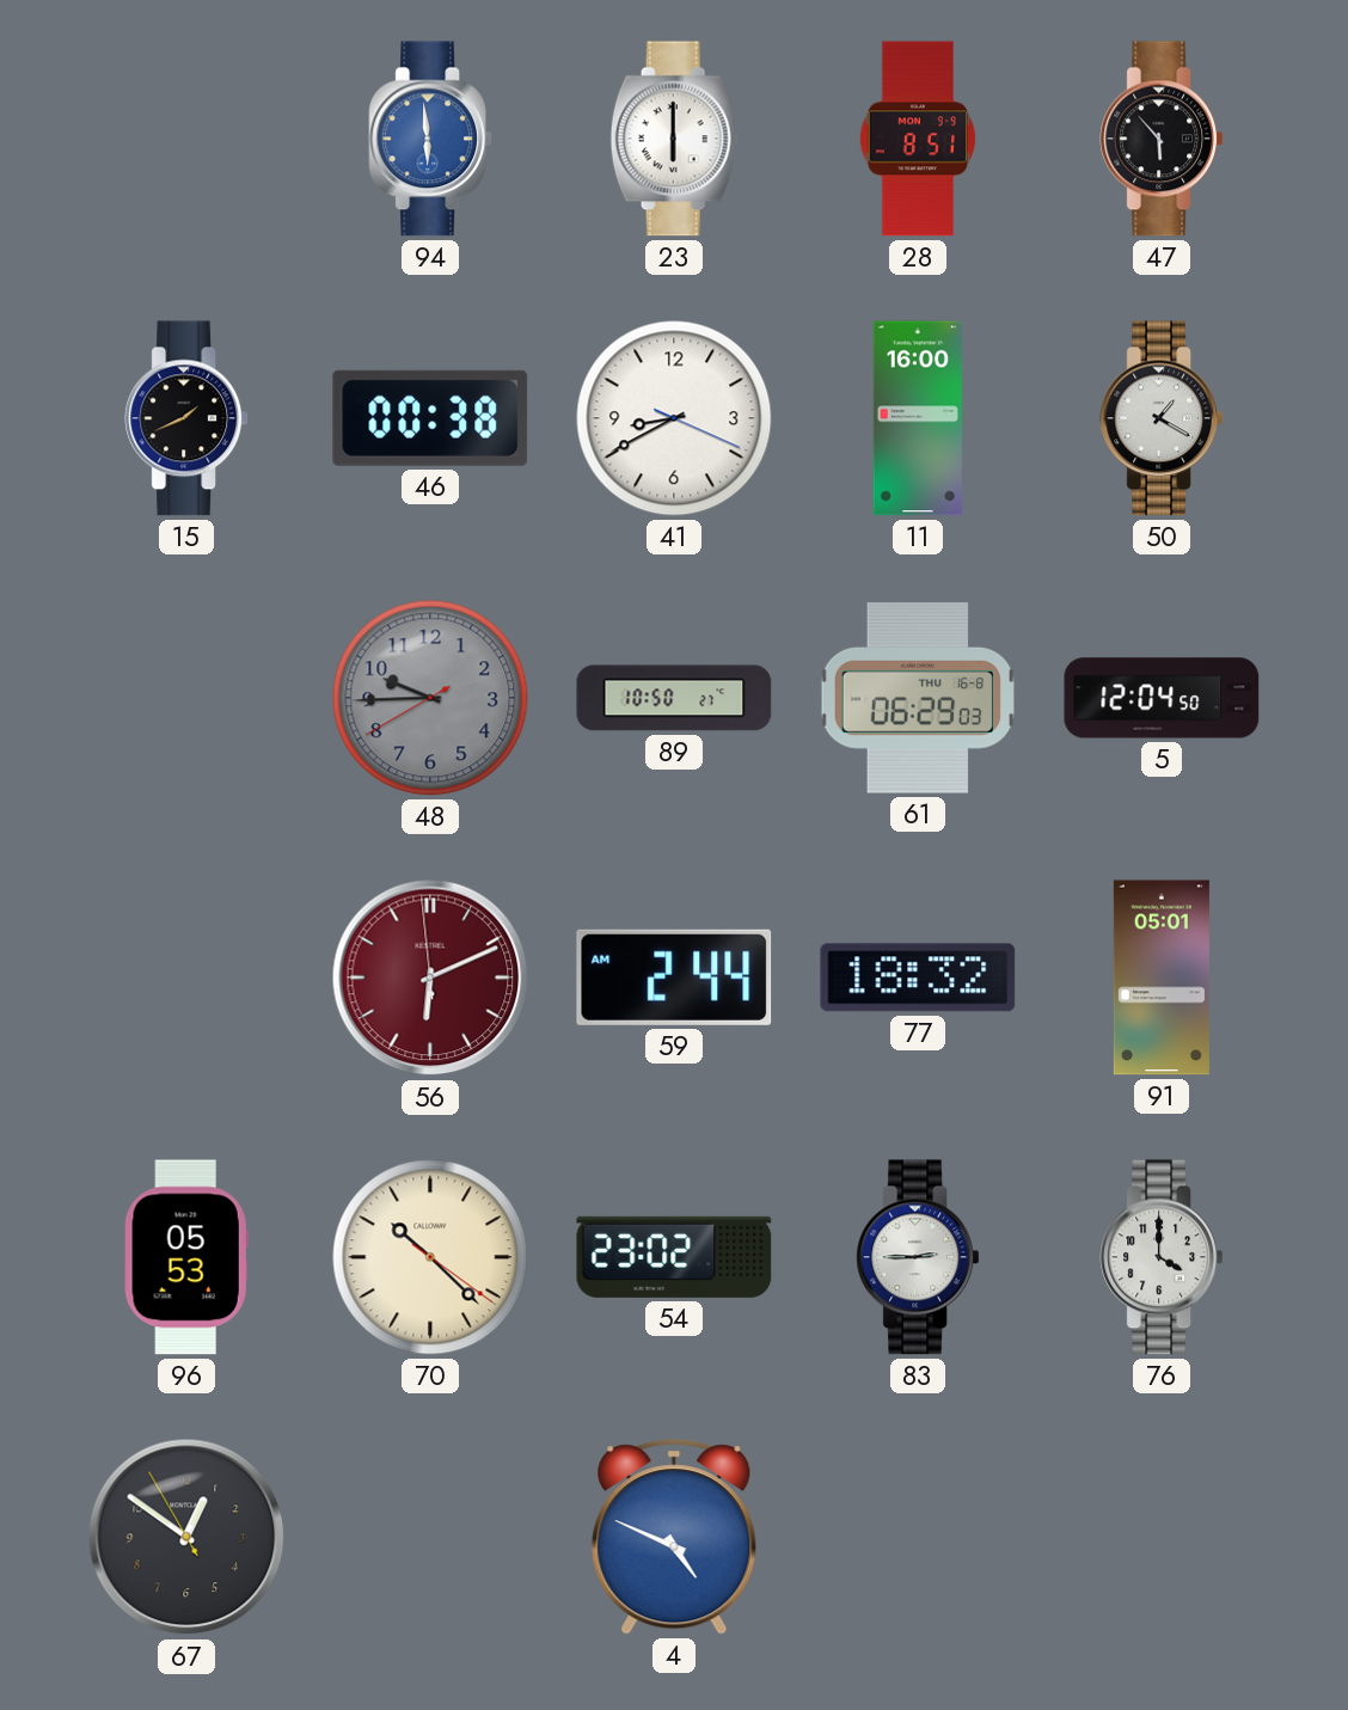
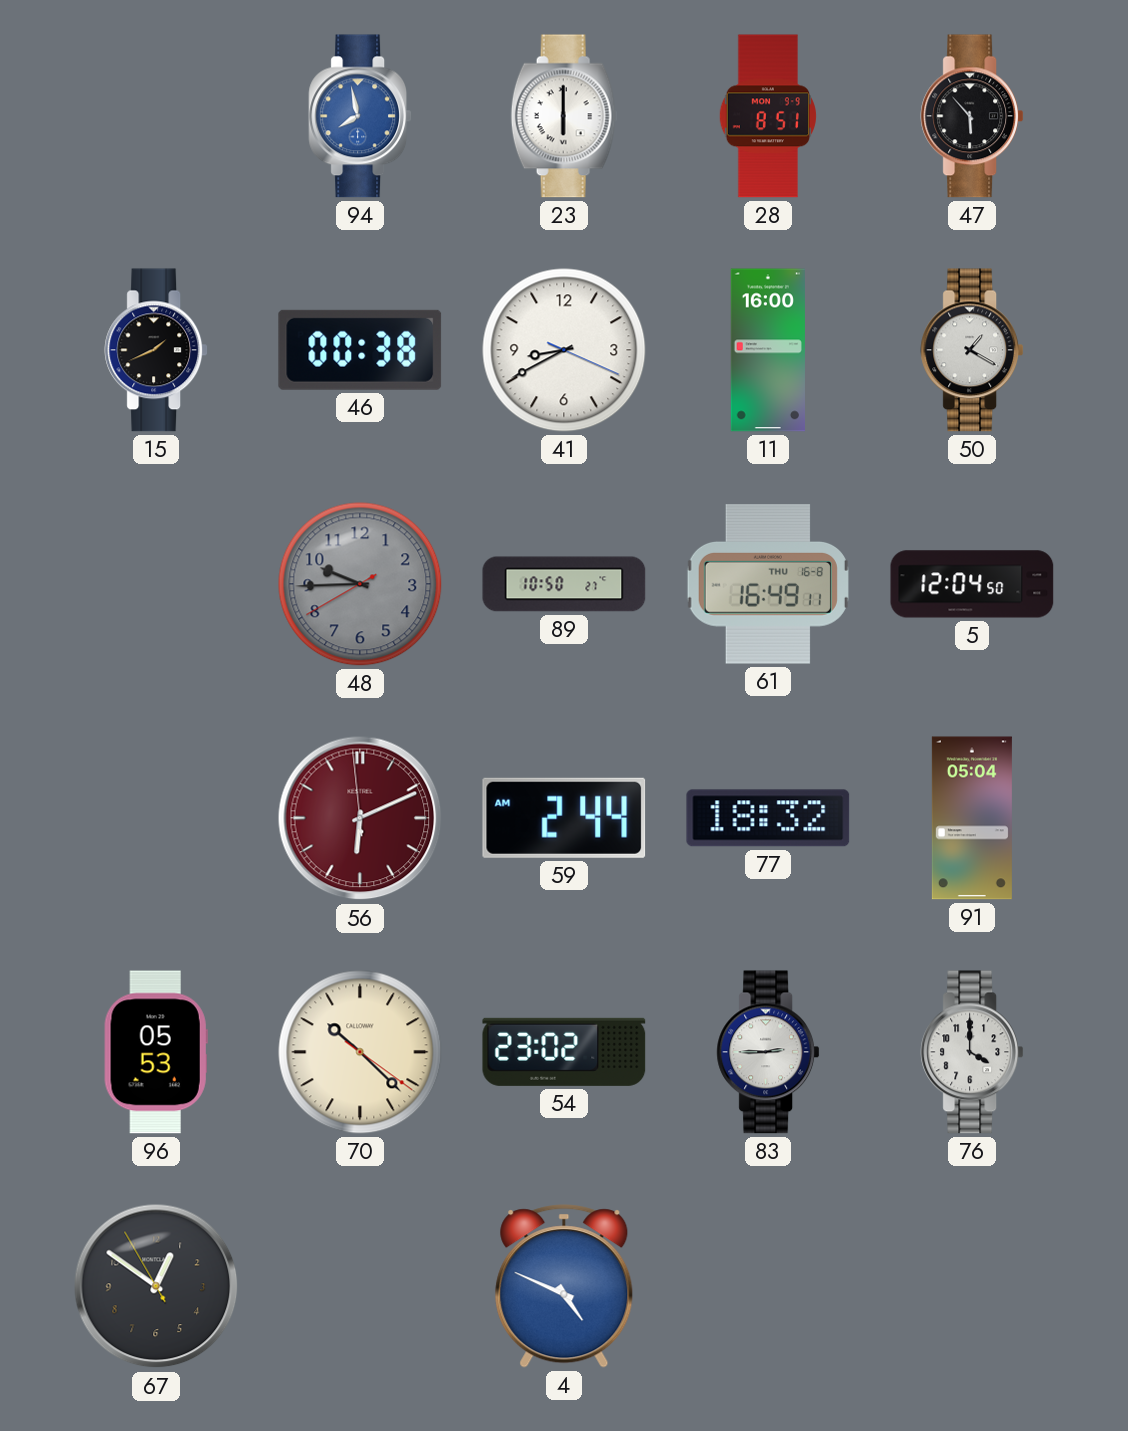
94: 5:59 -> 7:58 (360, 116)
61: 06:29 -> 16:49 (768, 584)
91: 05:01 -> 05:04 (972, 818)
